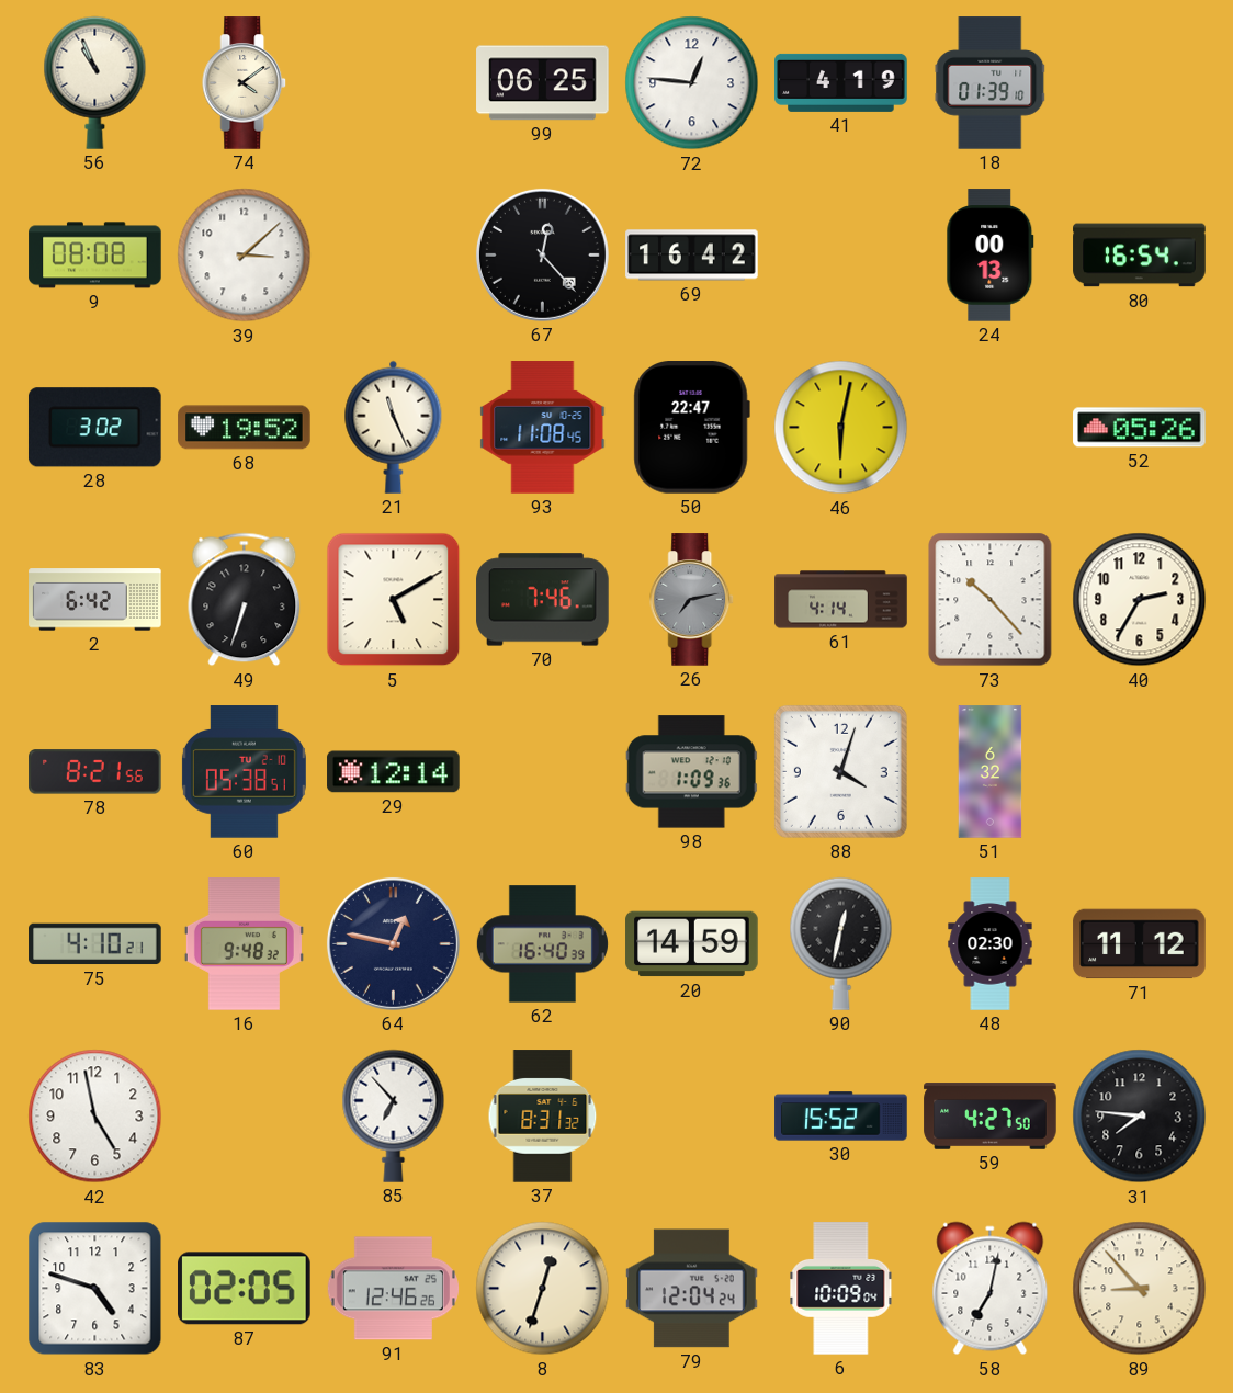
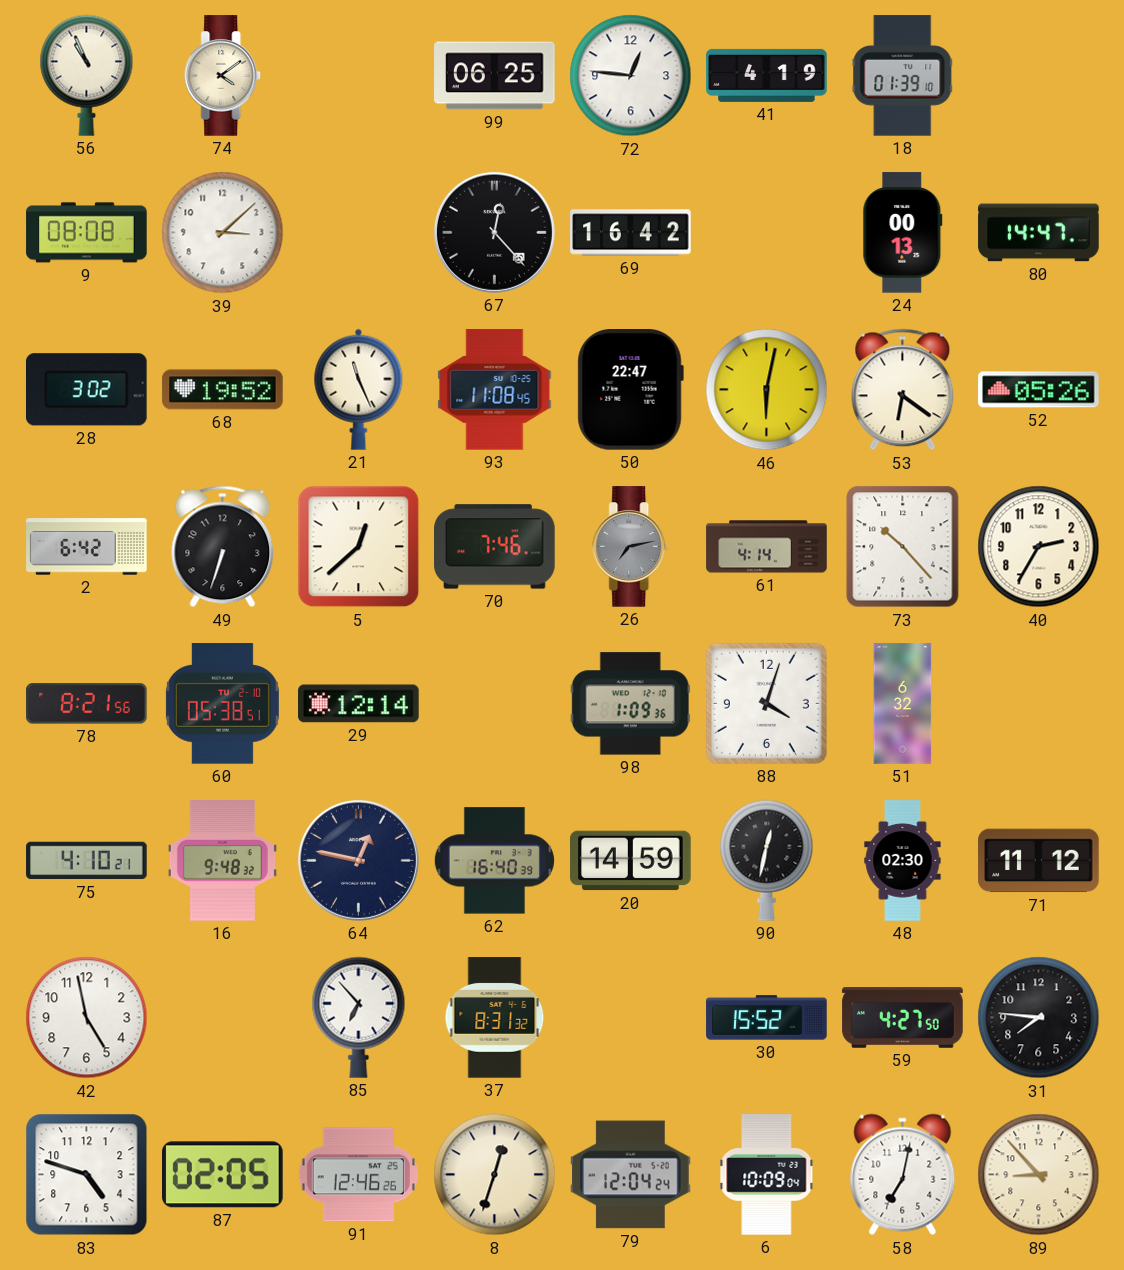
80: 16:54 -> 14:47 (1039, 233)
53: none -> 6:21 (903, 390)
5: 5:10 -> 12:38 (359, 547)
